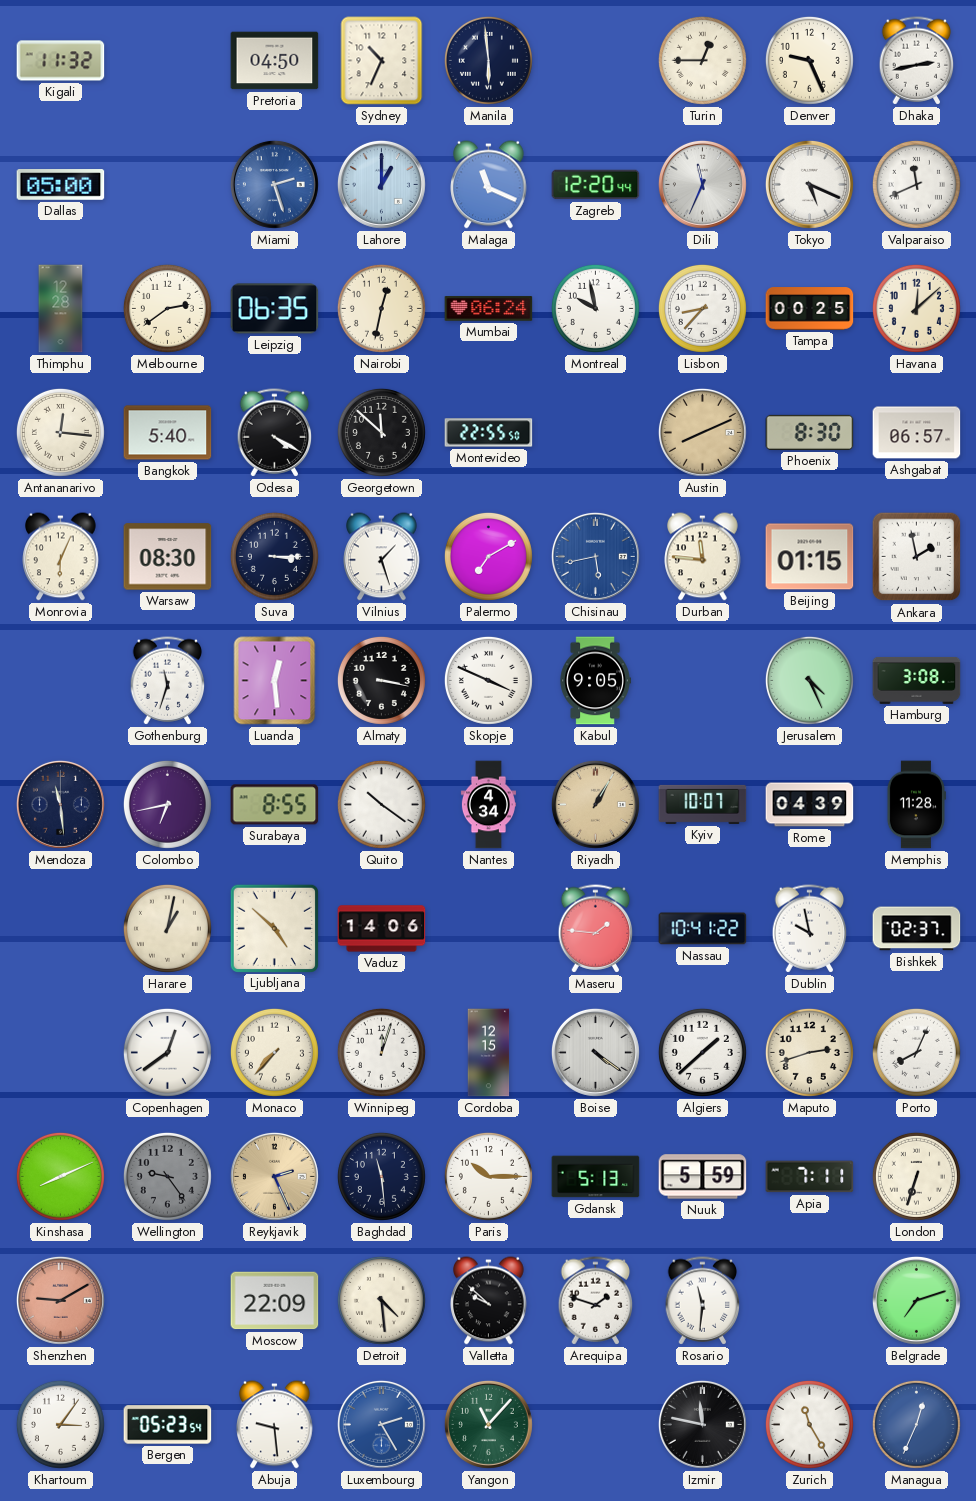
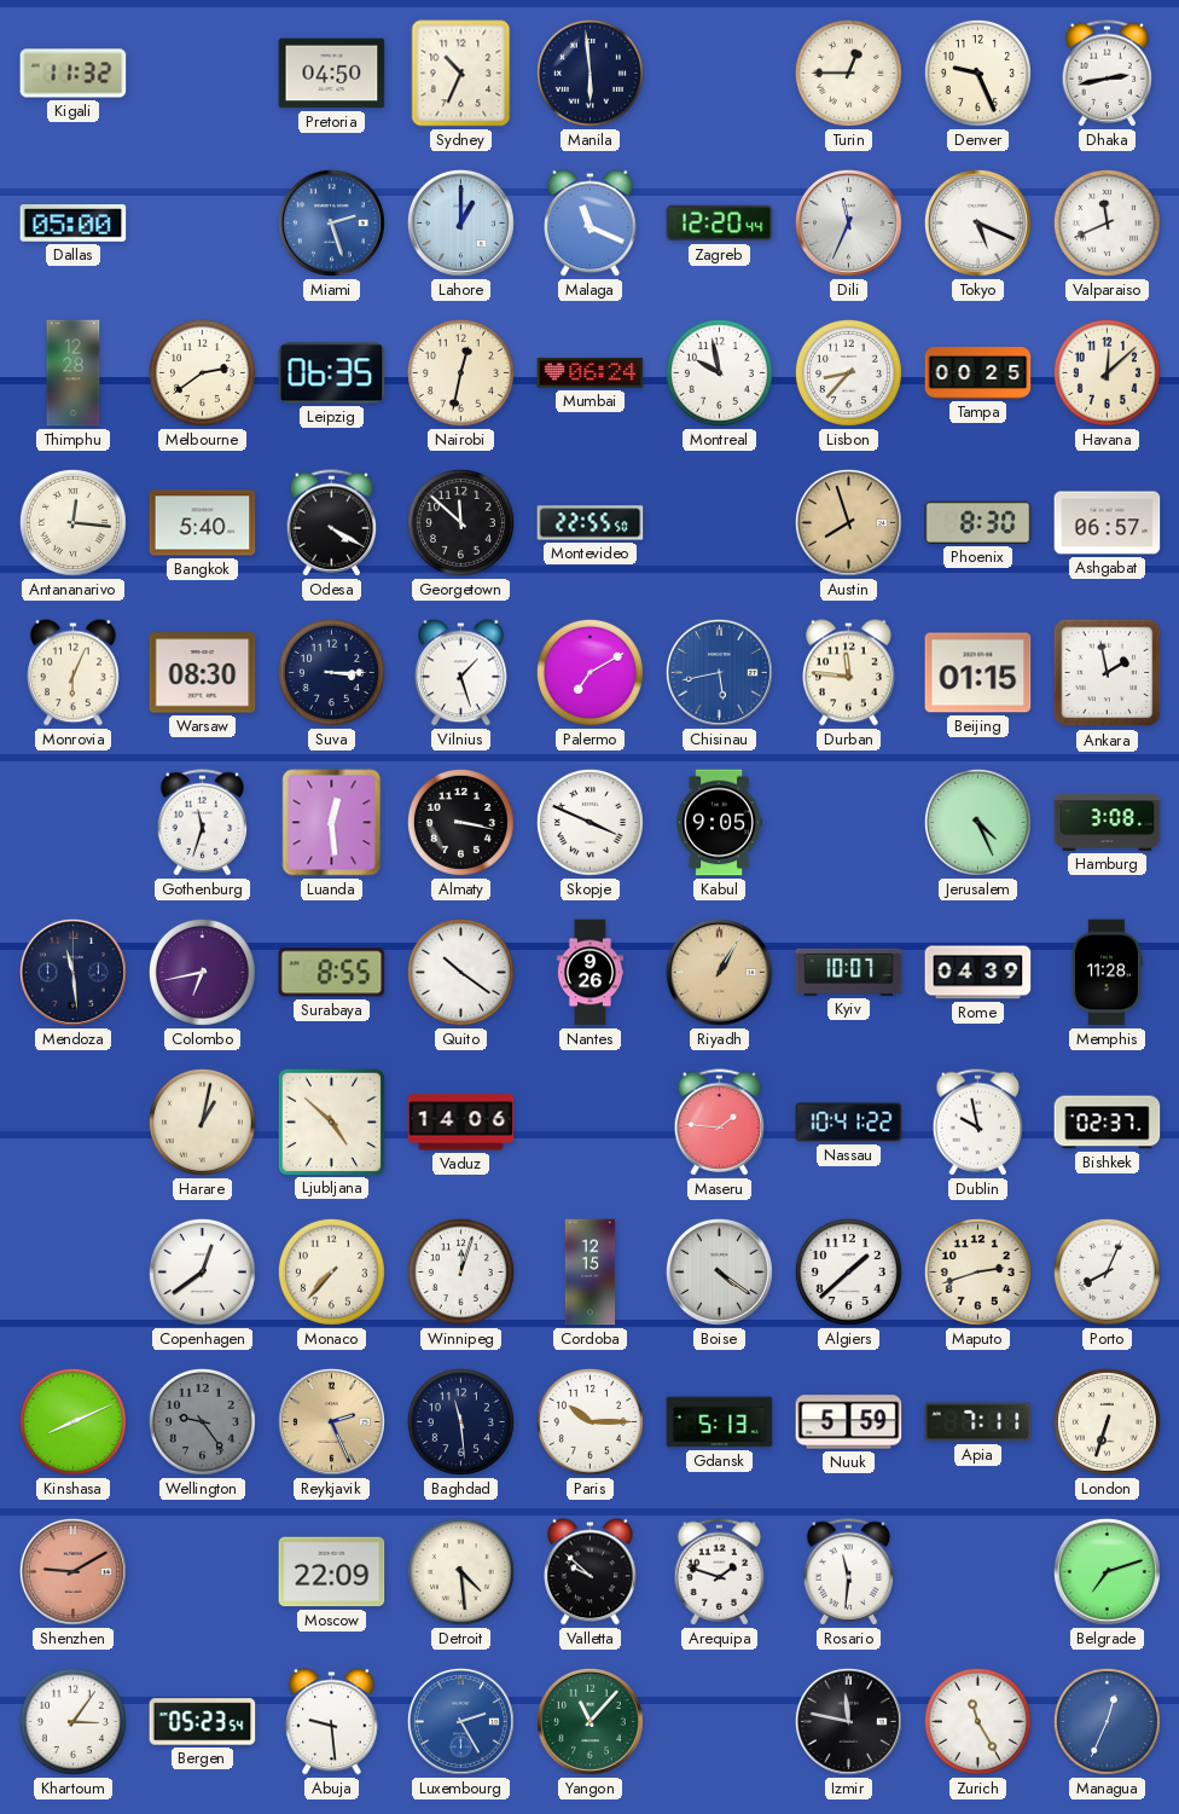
Austin: 8:11 -> 7:57 (848, 522)
Nantes: 4:34 -> 9:26 (589, 973)
